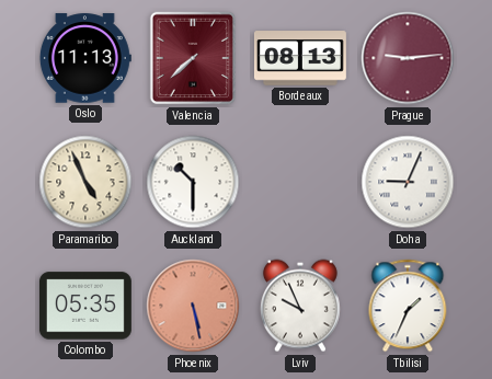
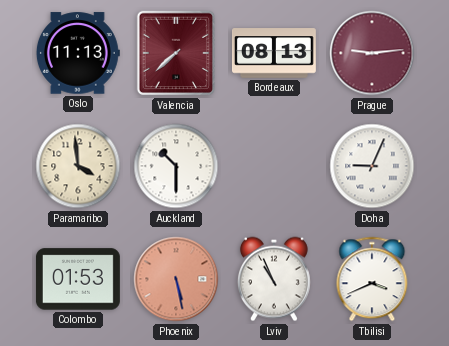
Paramaribo: 4:56 -> 3:59 (78, 166)
Colombo: 05:35 -> 01:53 (78, 279)
Lviv: 9:56 -> 10:56 (274, 279)
Tbilisi: 1:34 -> 3:41 (372, 279)
